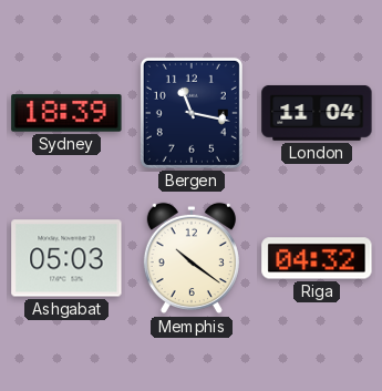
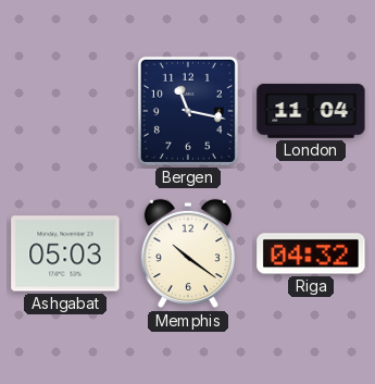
Sydney: 18:39 -> none (66, 113)
